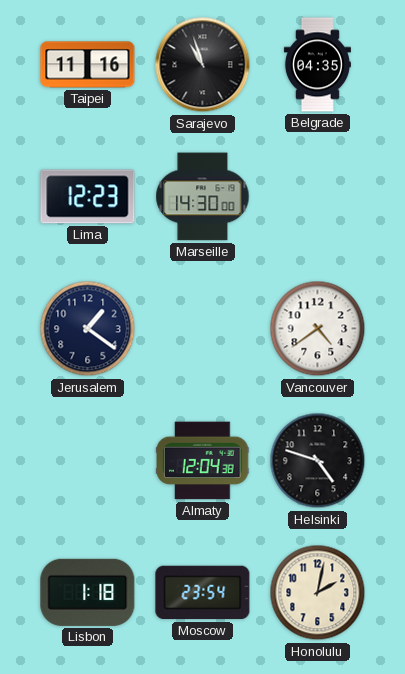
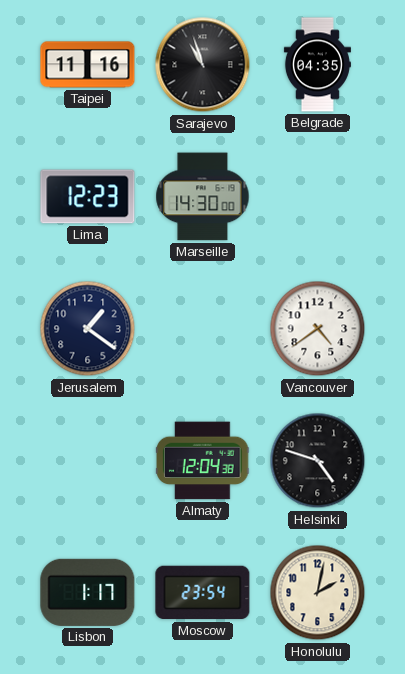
Lisbon: 1:18 -> 1:17 (88, 592)
